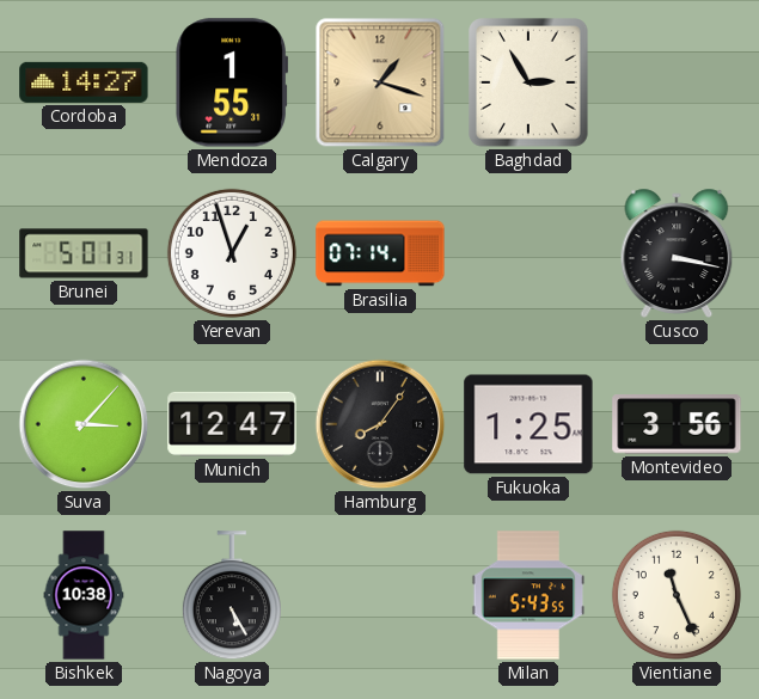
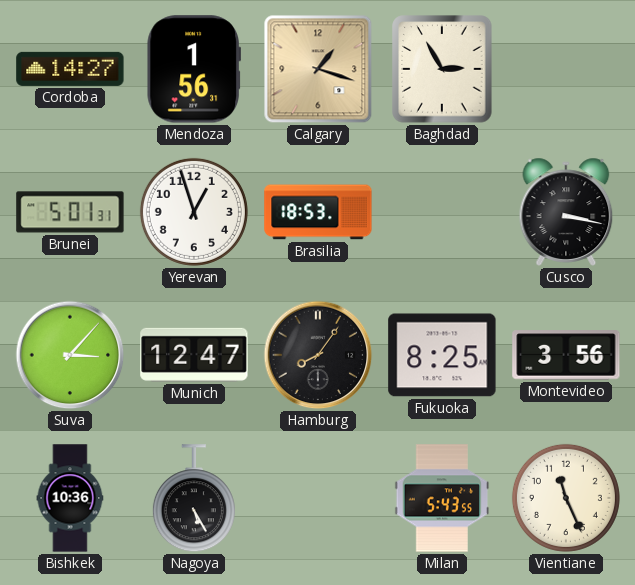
Mendoza: 1:55 -> 1:56 (193, 69)
Brasilia: 07:14 -> 18:53 (318, 212)
Fukuoka: 1:25 -> 8:25 (442, 355)
Bishkek: 10:38 -> 10:36 (70, 498)
